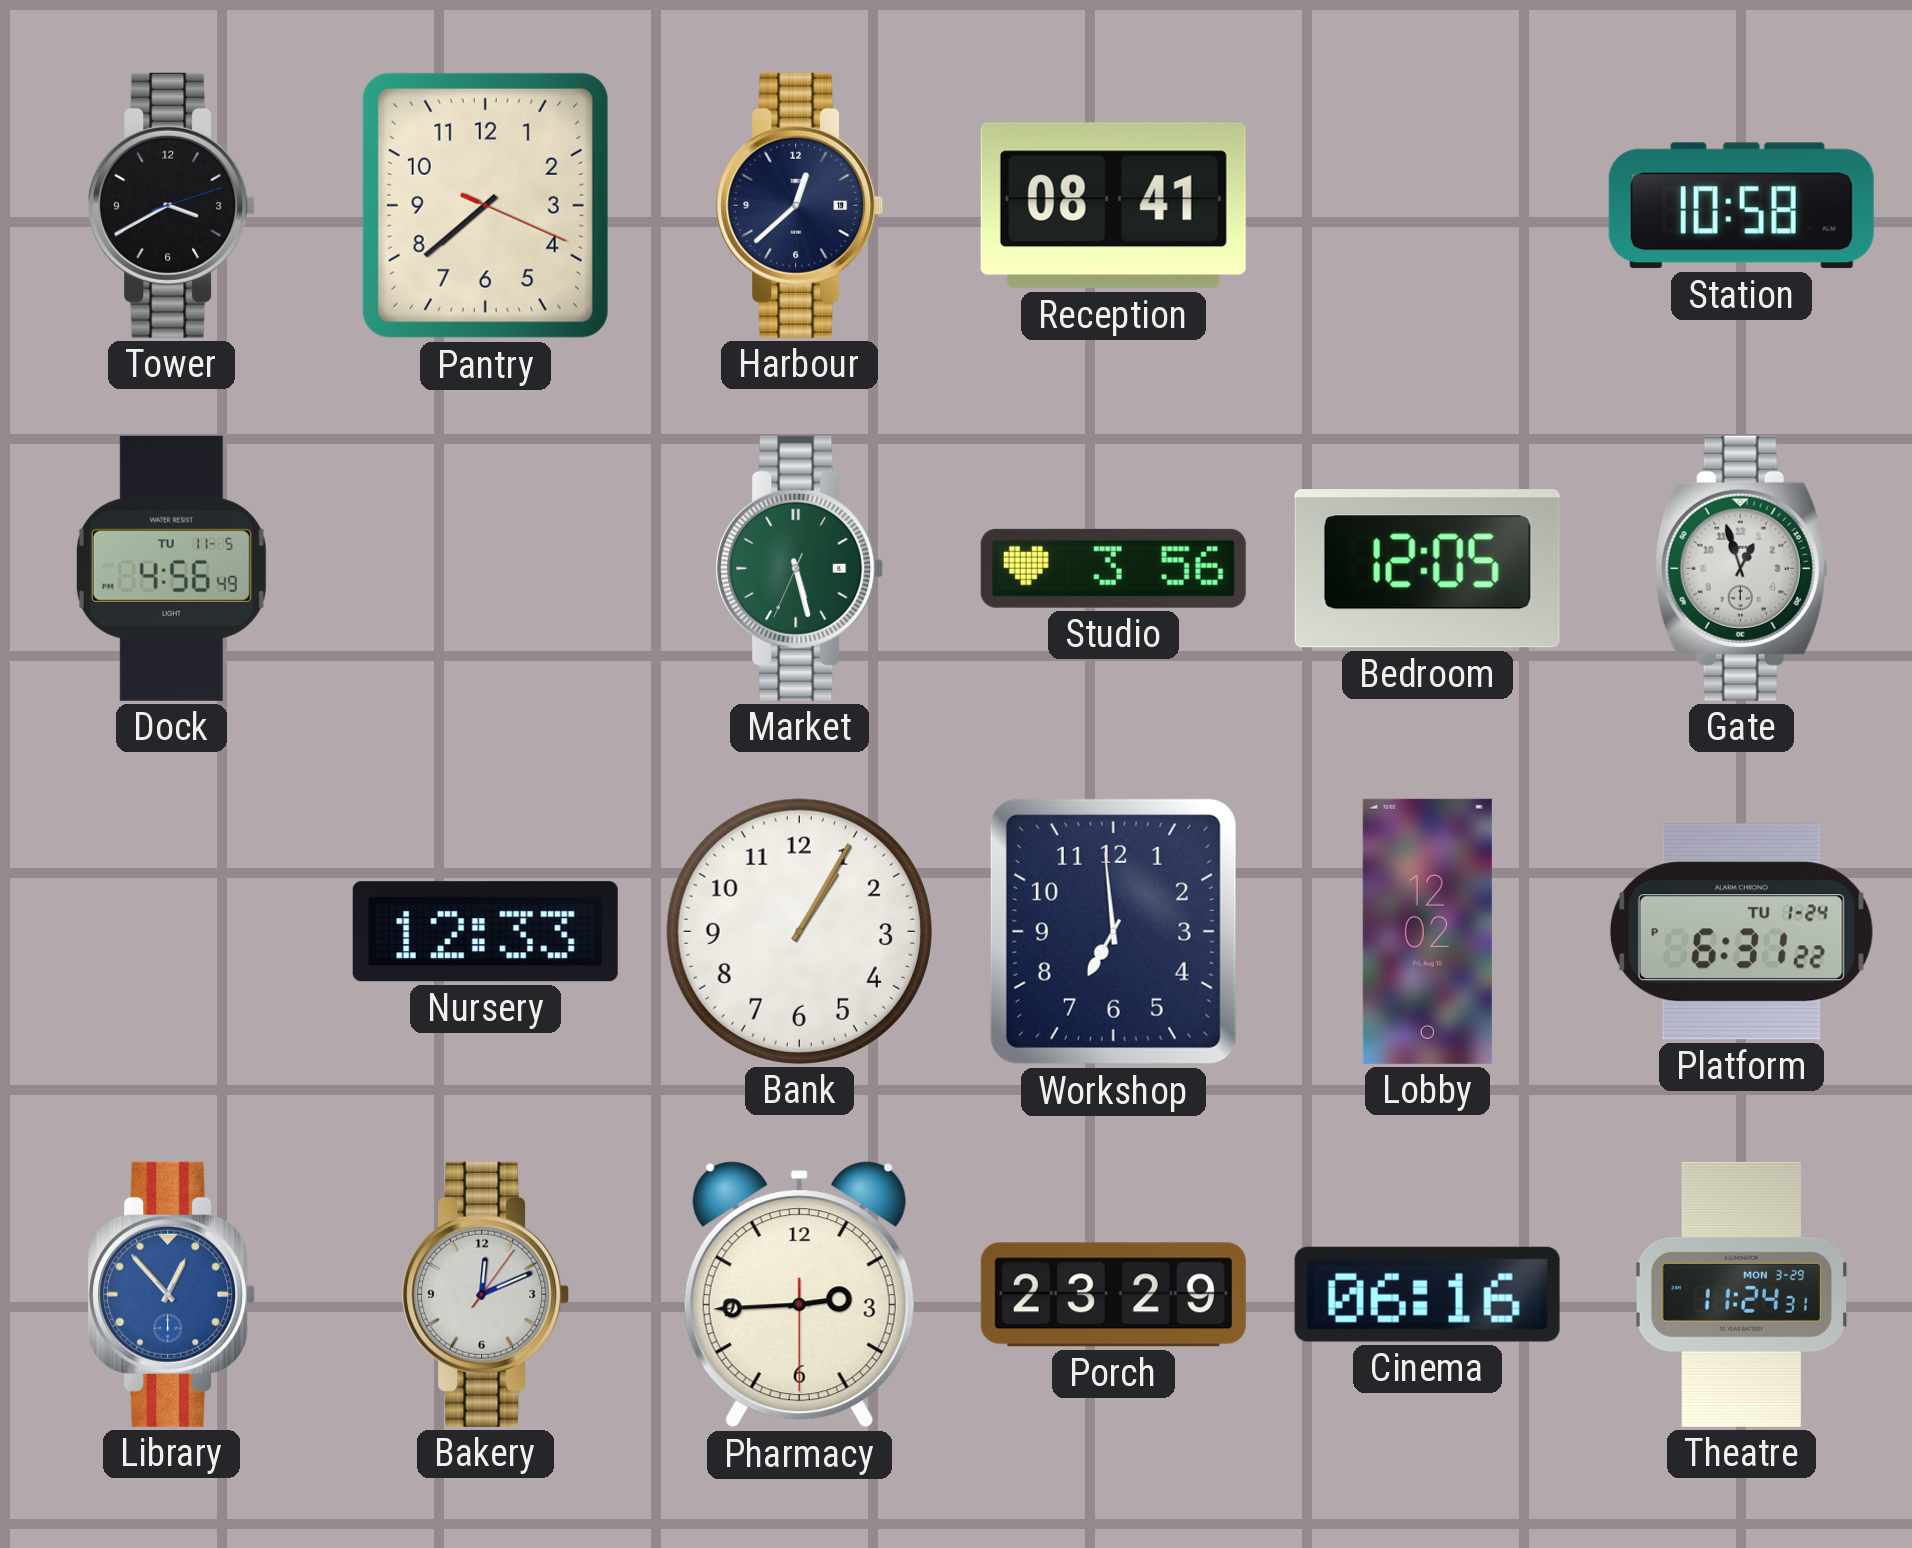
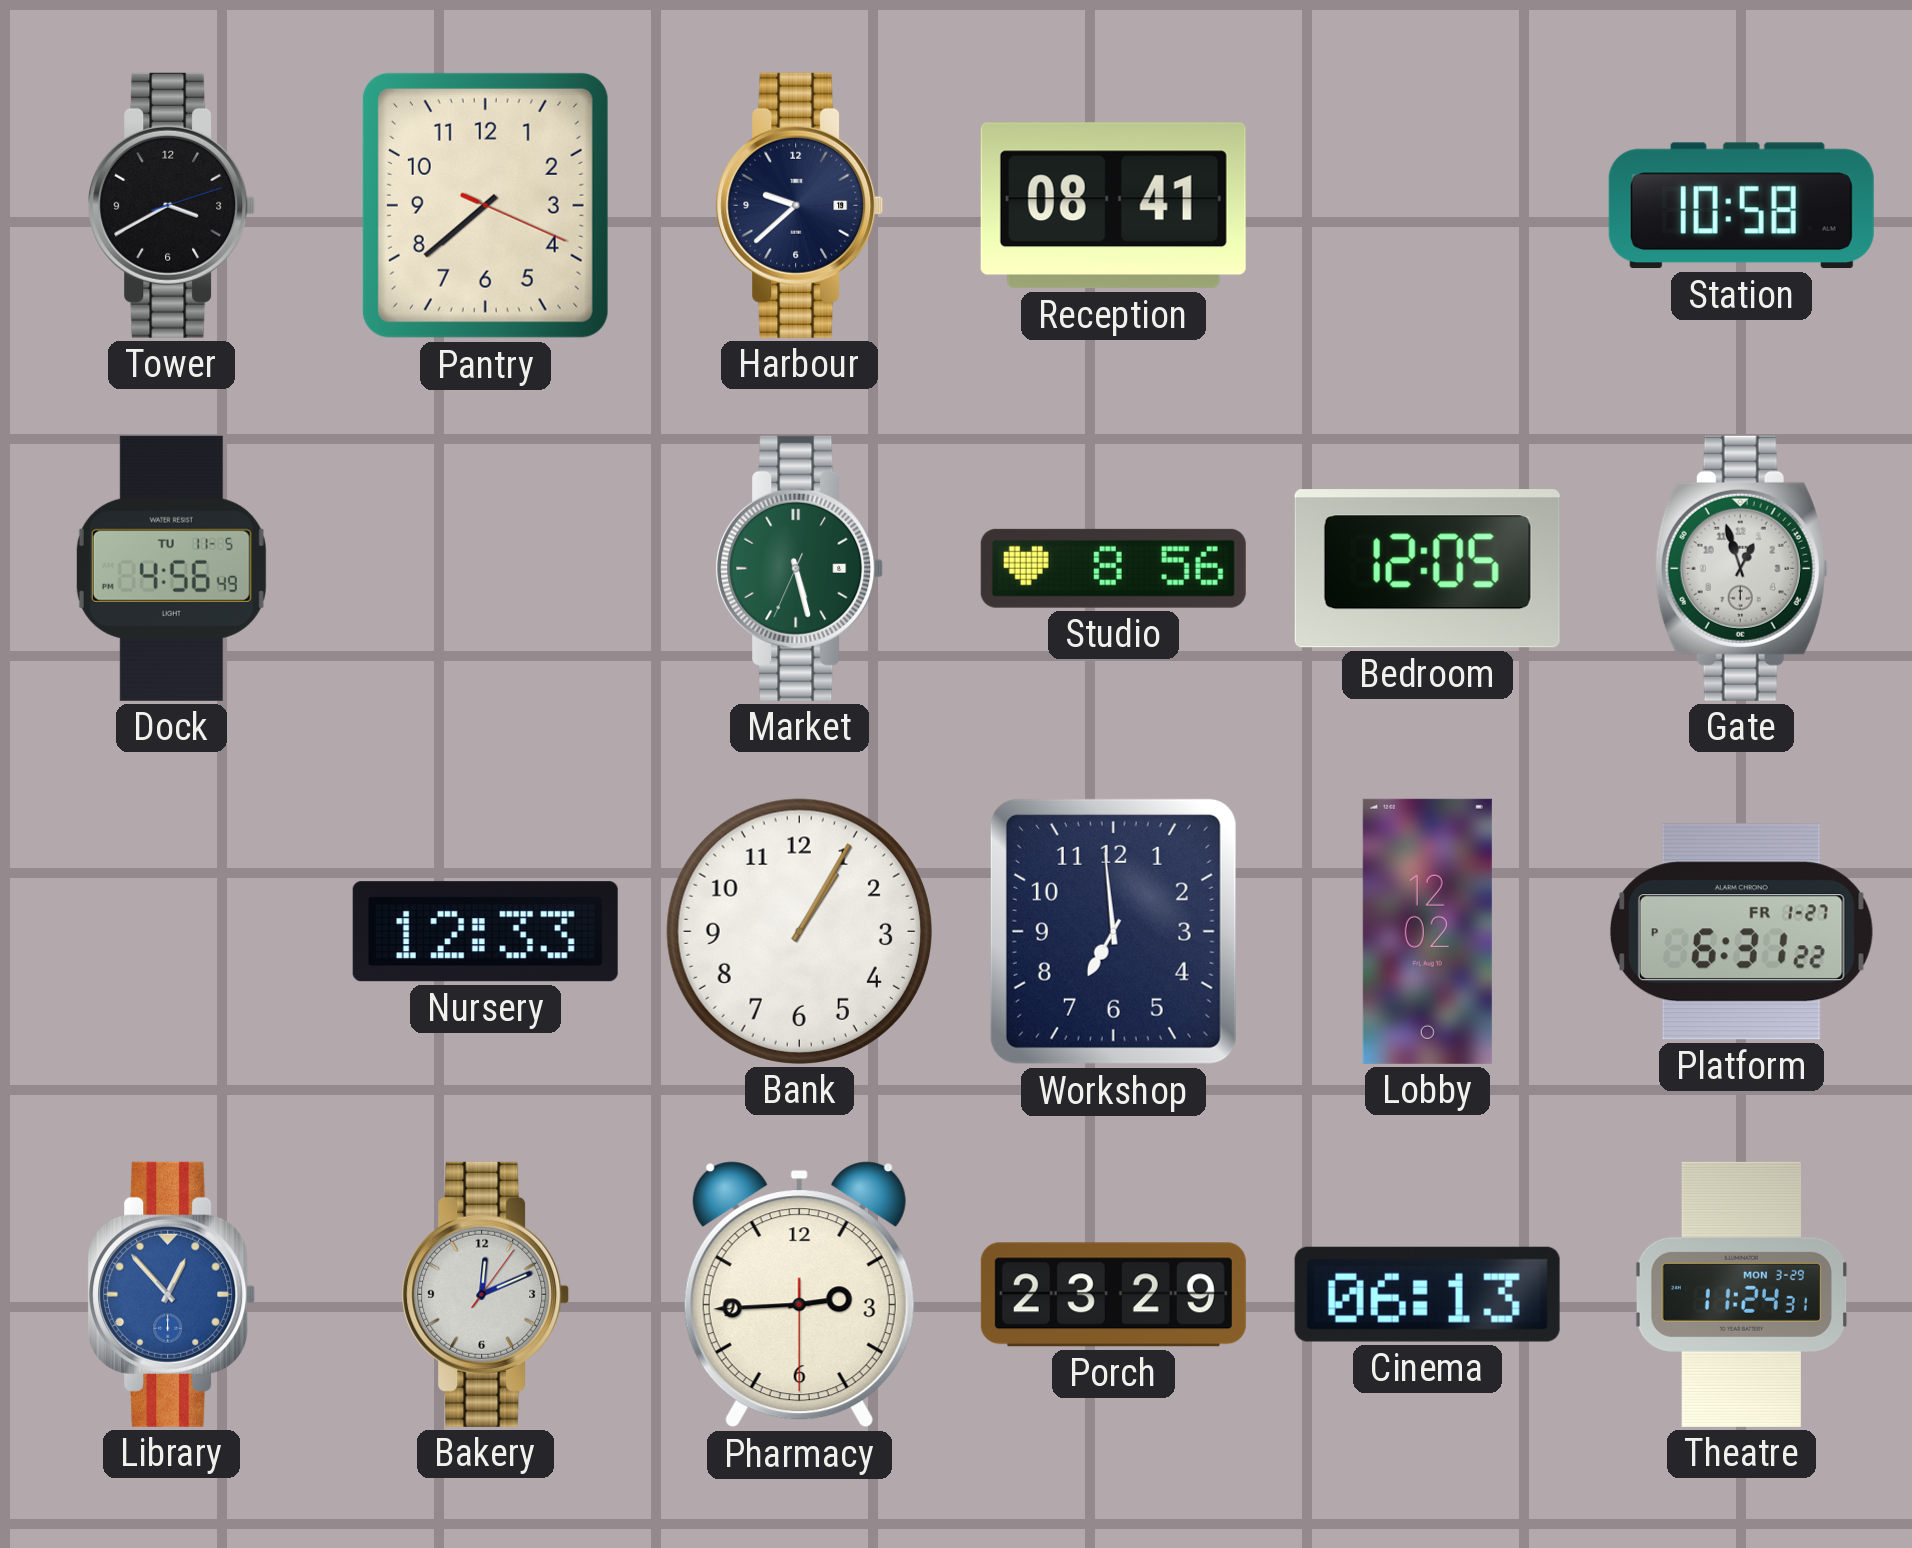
Harbour: 12:38 -> 9:38 (800, 205)
Studio: 3:56 -> 8:56 (1113, 568)
Platform date: TU 1-24 -> FR 1-27 (1741, 932)
Cinema: 06:16 -> 06:13 (1427, 1294)
